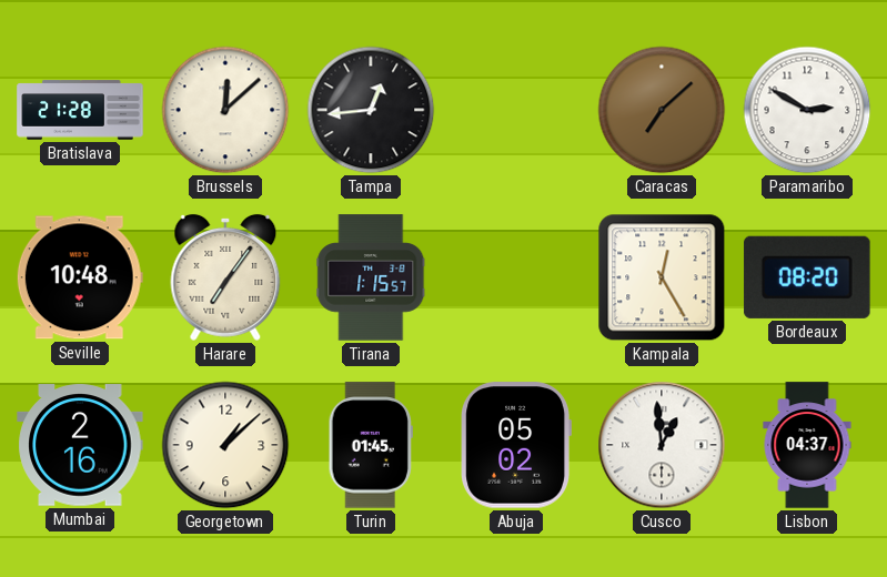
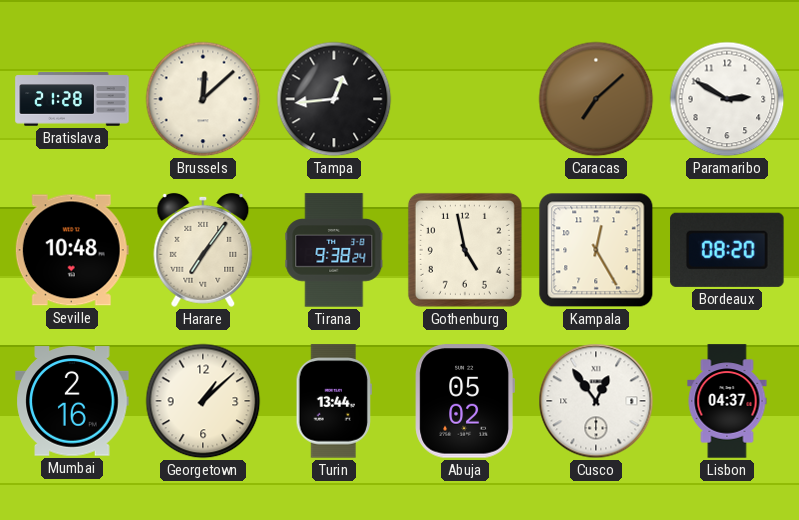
Tirana: 1:15 -> 9:38 (334, 250)
Gothenburg: none -> 4:58 (465, 250)
Turin: 01:45 -> 13:44 (334, 401)
Cusco: 12:59 -> 12:54 (596, 401)
